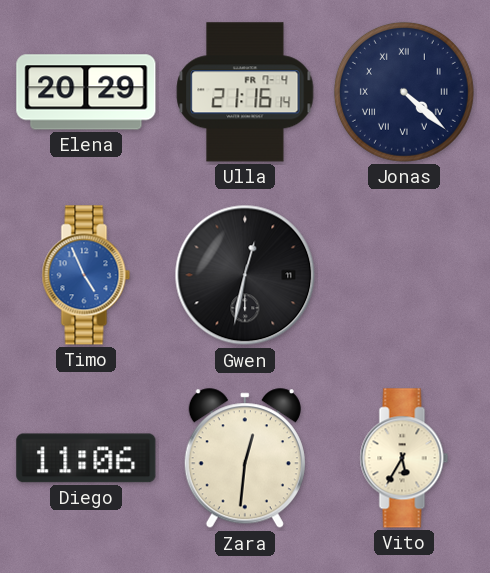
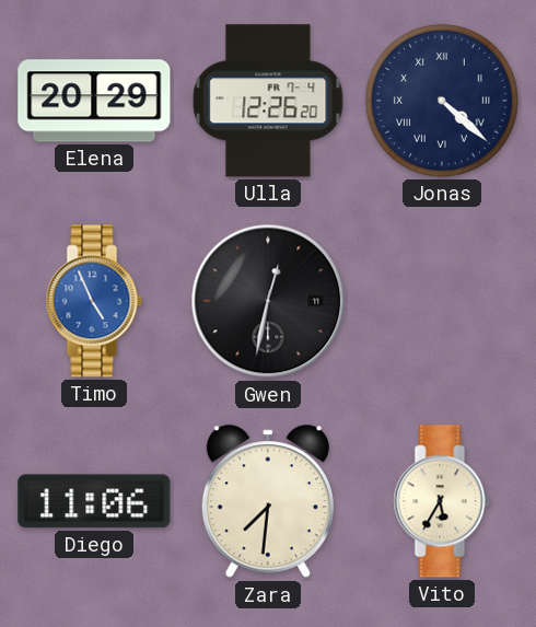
Ulla: 21:16 -> 12:26 (268, 101)
Zara: 12:31 -> 7:31 (268, 502)
